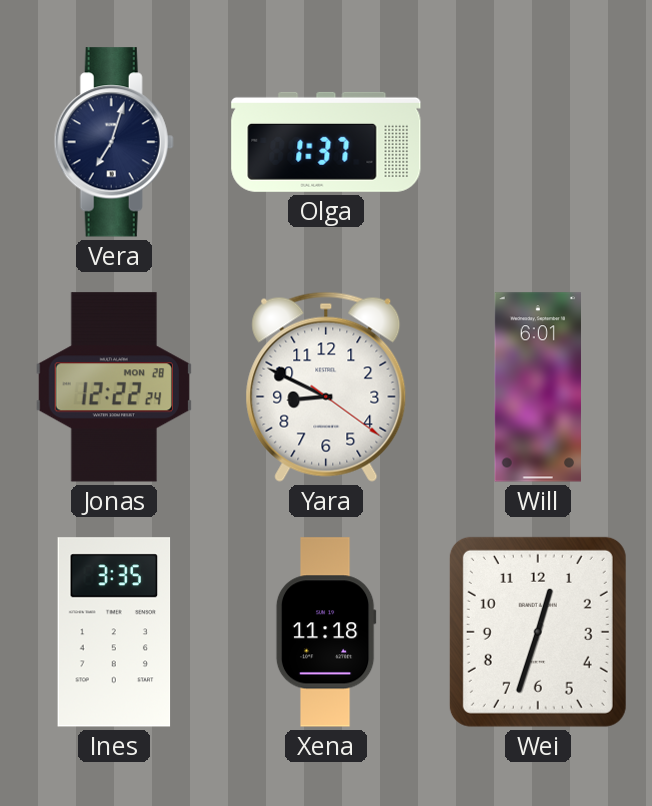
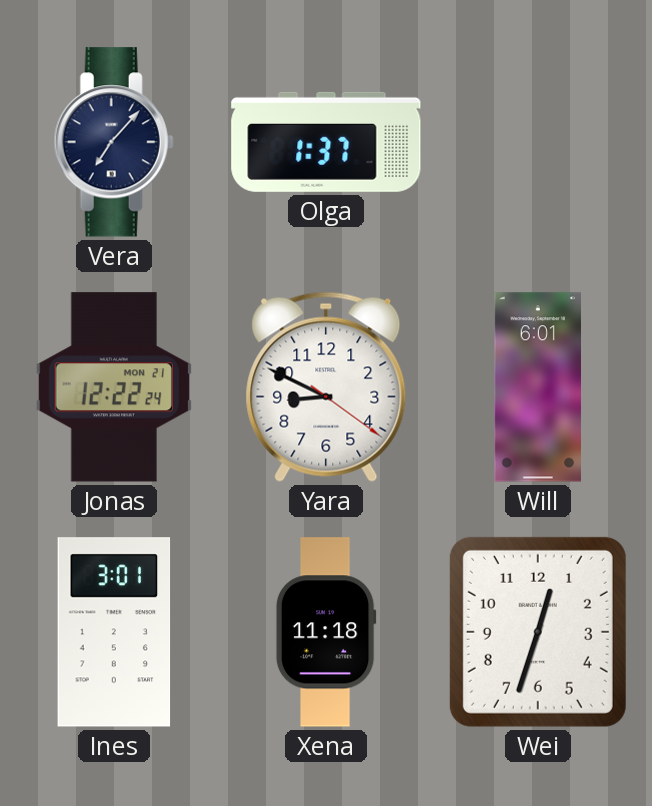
Vera: 7:03 -> 7:07 (114, 142)
Jonas date: MON 28 -> MON 21 (114, 387)
Ines: 3:35 -> 3:01 (114, 632)
